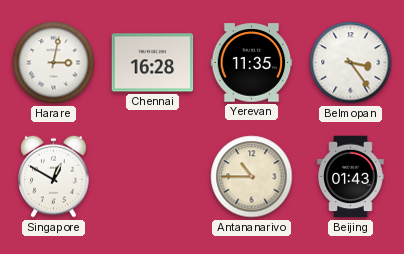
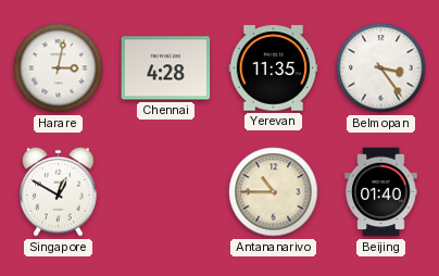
Chennai: 16:28 -> 4:28 (166, 68)
Beijing: 01:43 -> 01:40 (381, 192)
